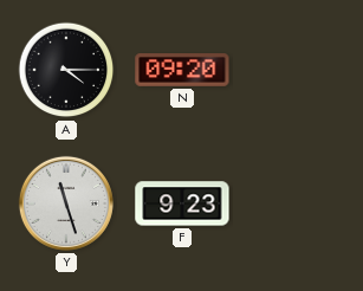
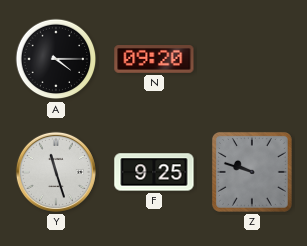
F: 9:23 -> 9:25 (154, 172)
Z: none -> 9:48 (252, 172)
